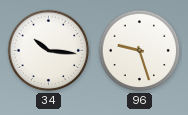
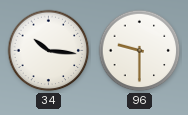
96: 9:27 -> 9:30 (140, 51)
